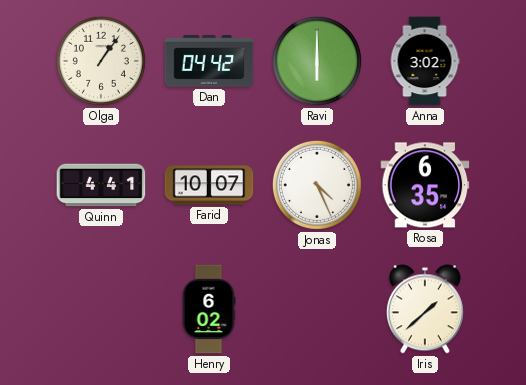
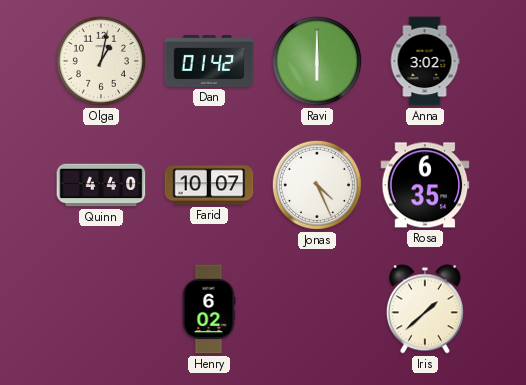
Olga: 1:06 -> 1:02 (101, 61)
Dan: 04:42 -> 01:42 (209, 62)
Quinn: 4:41 -> 4:40 (101, 185)
